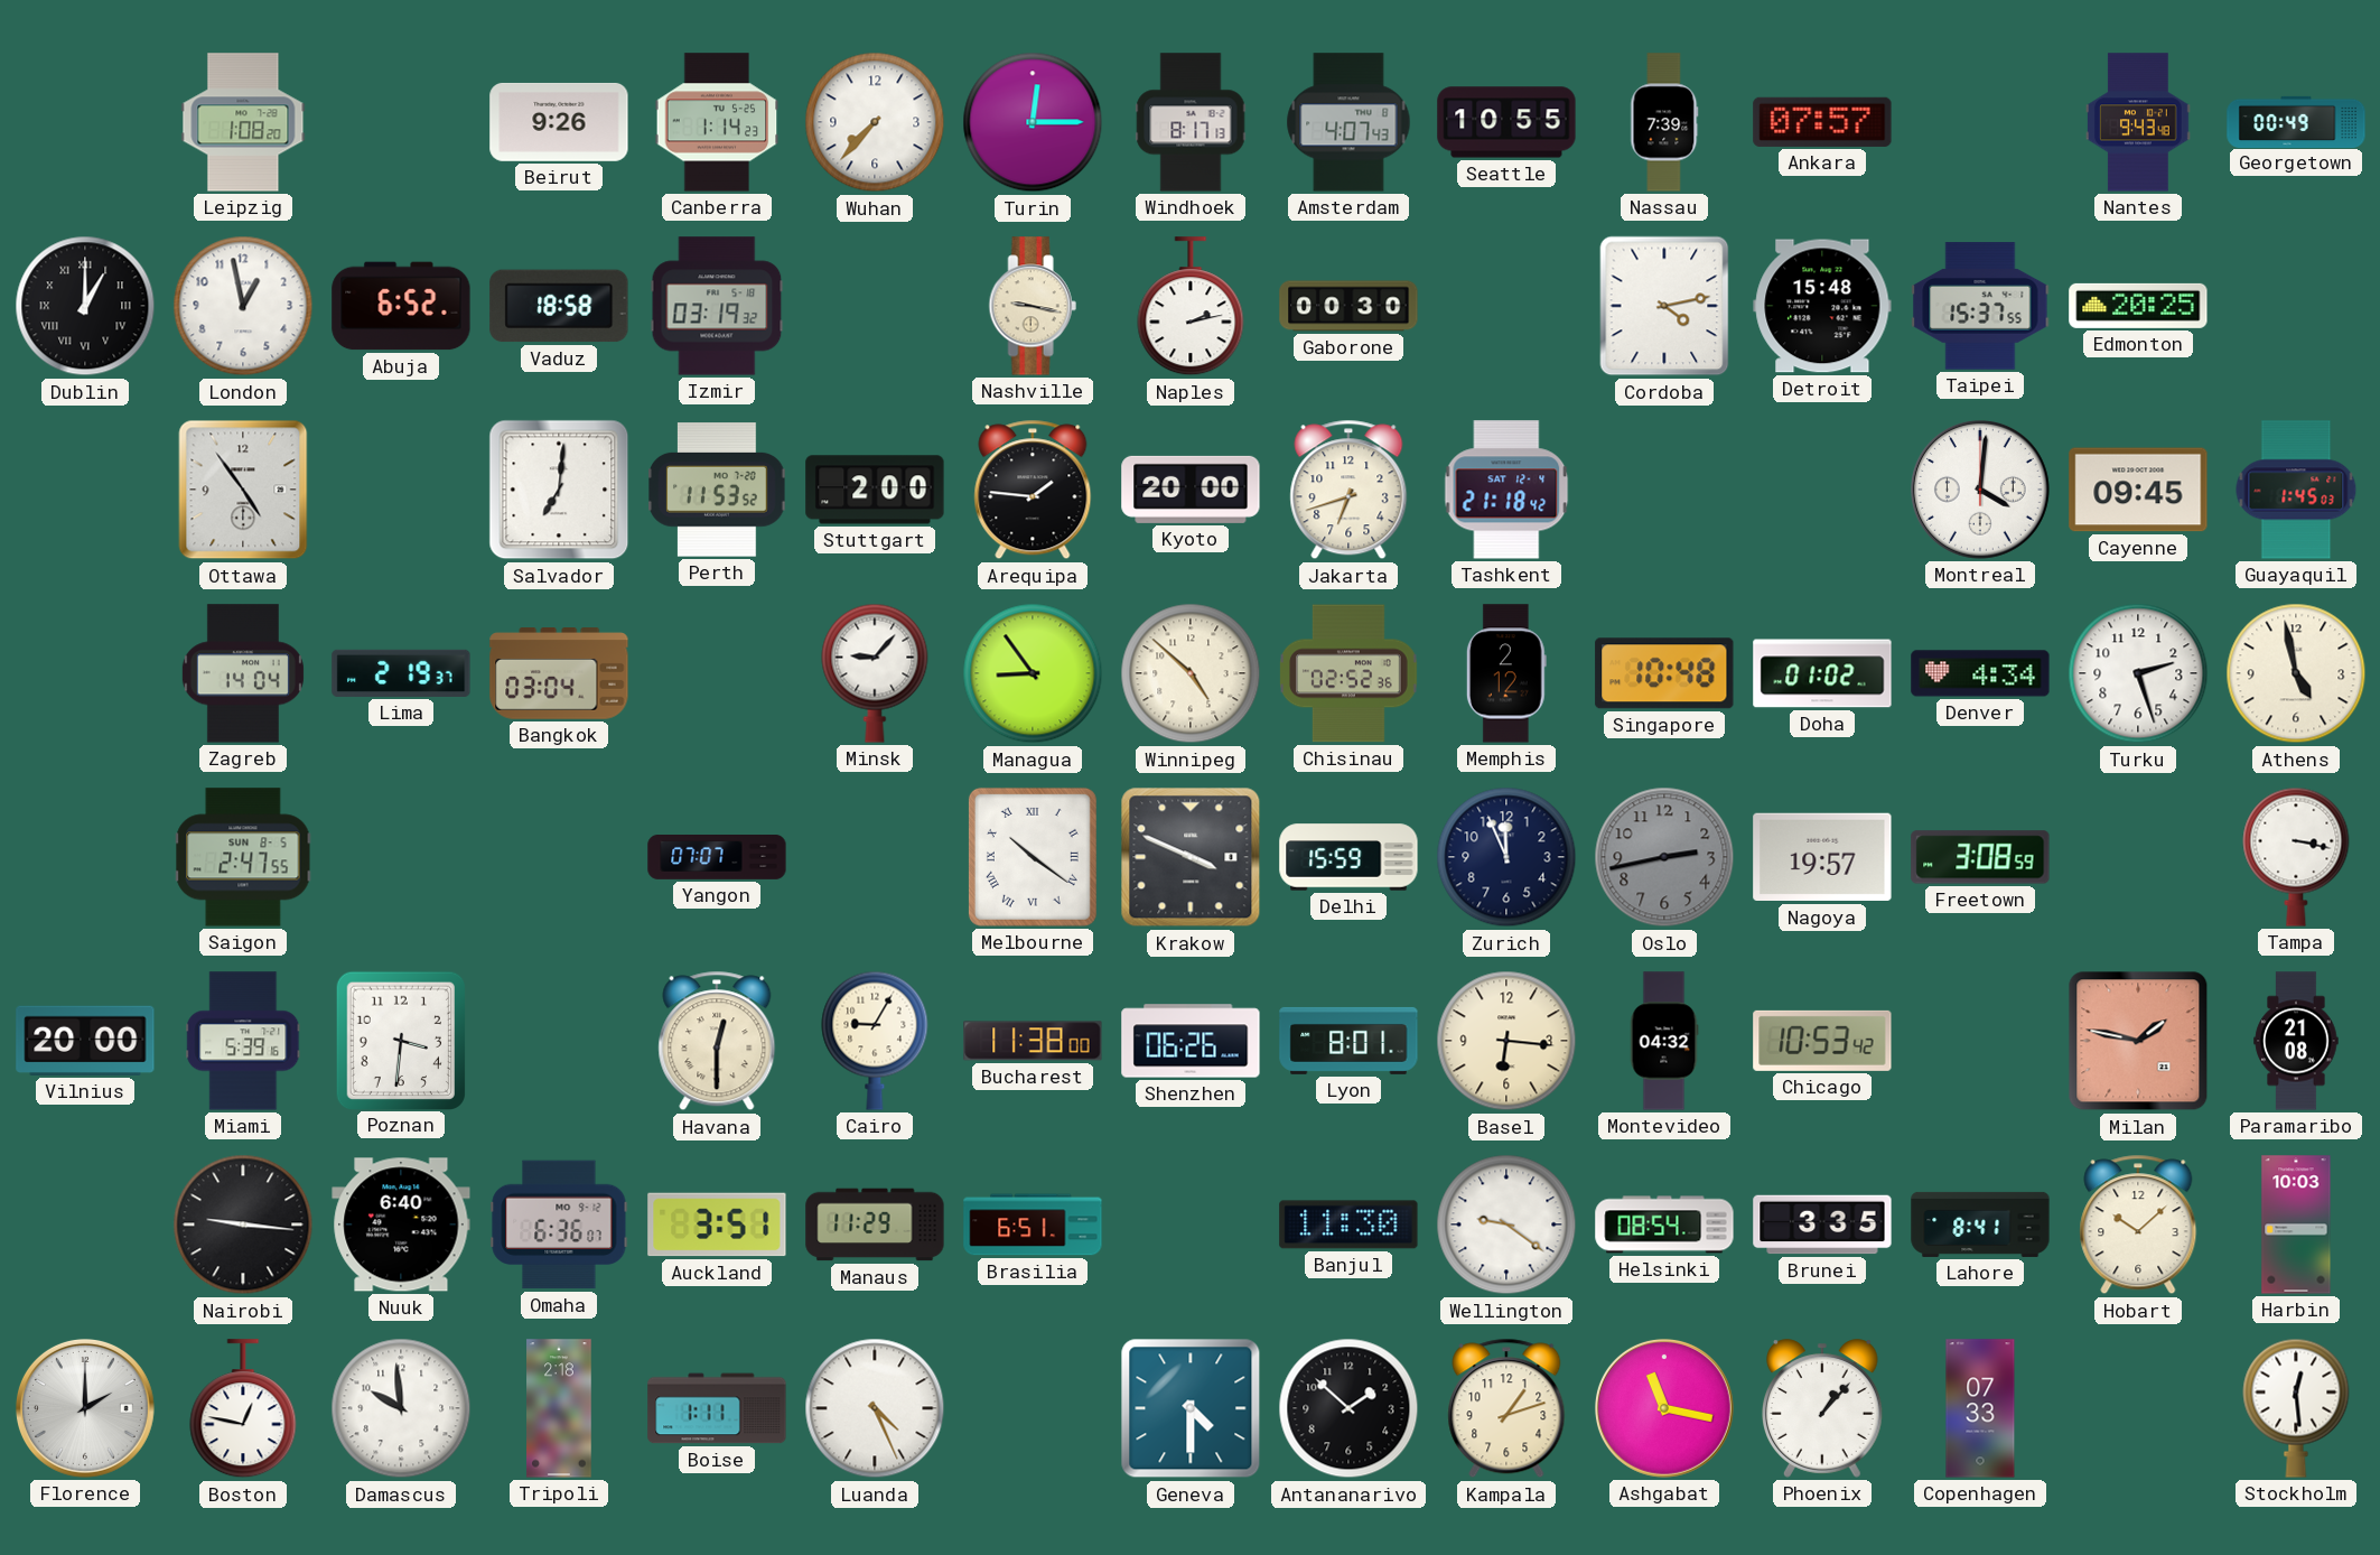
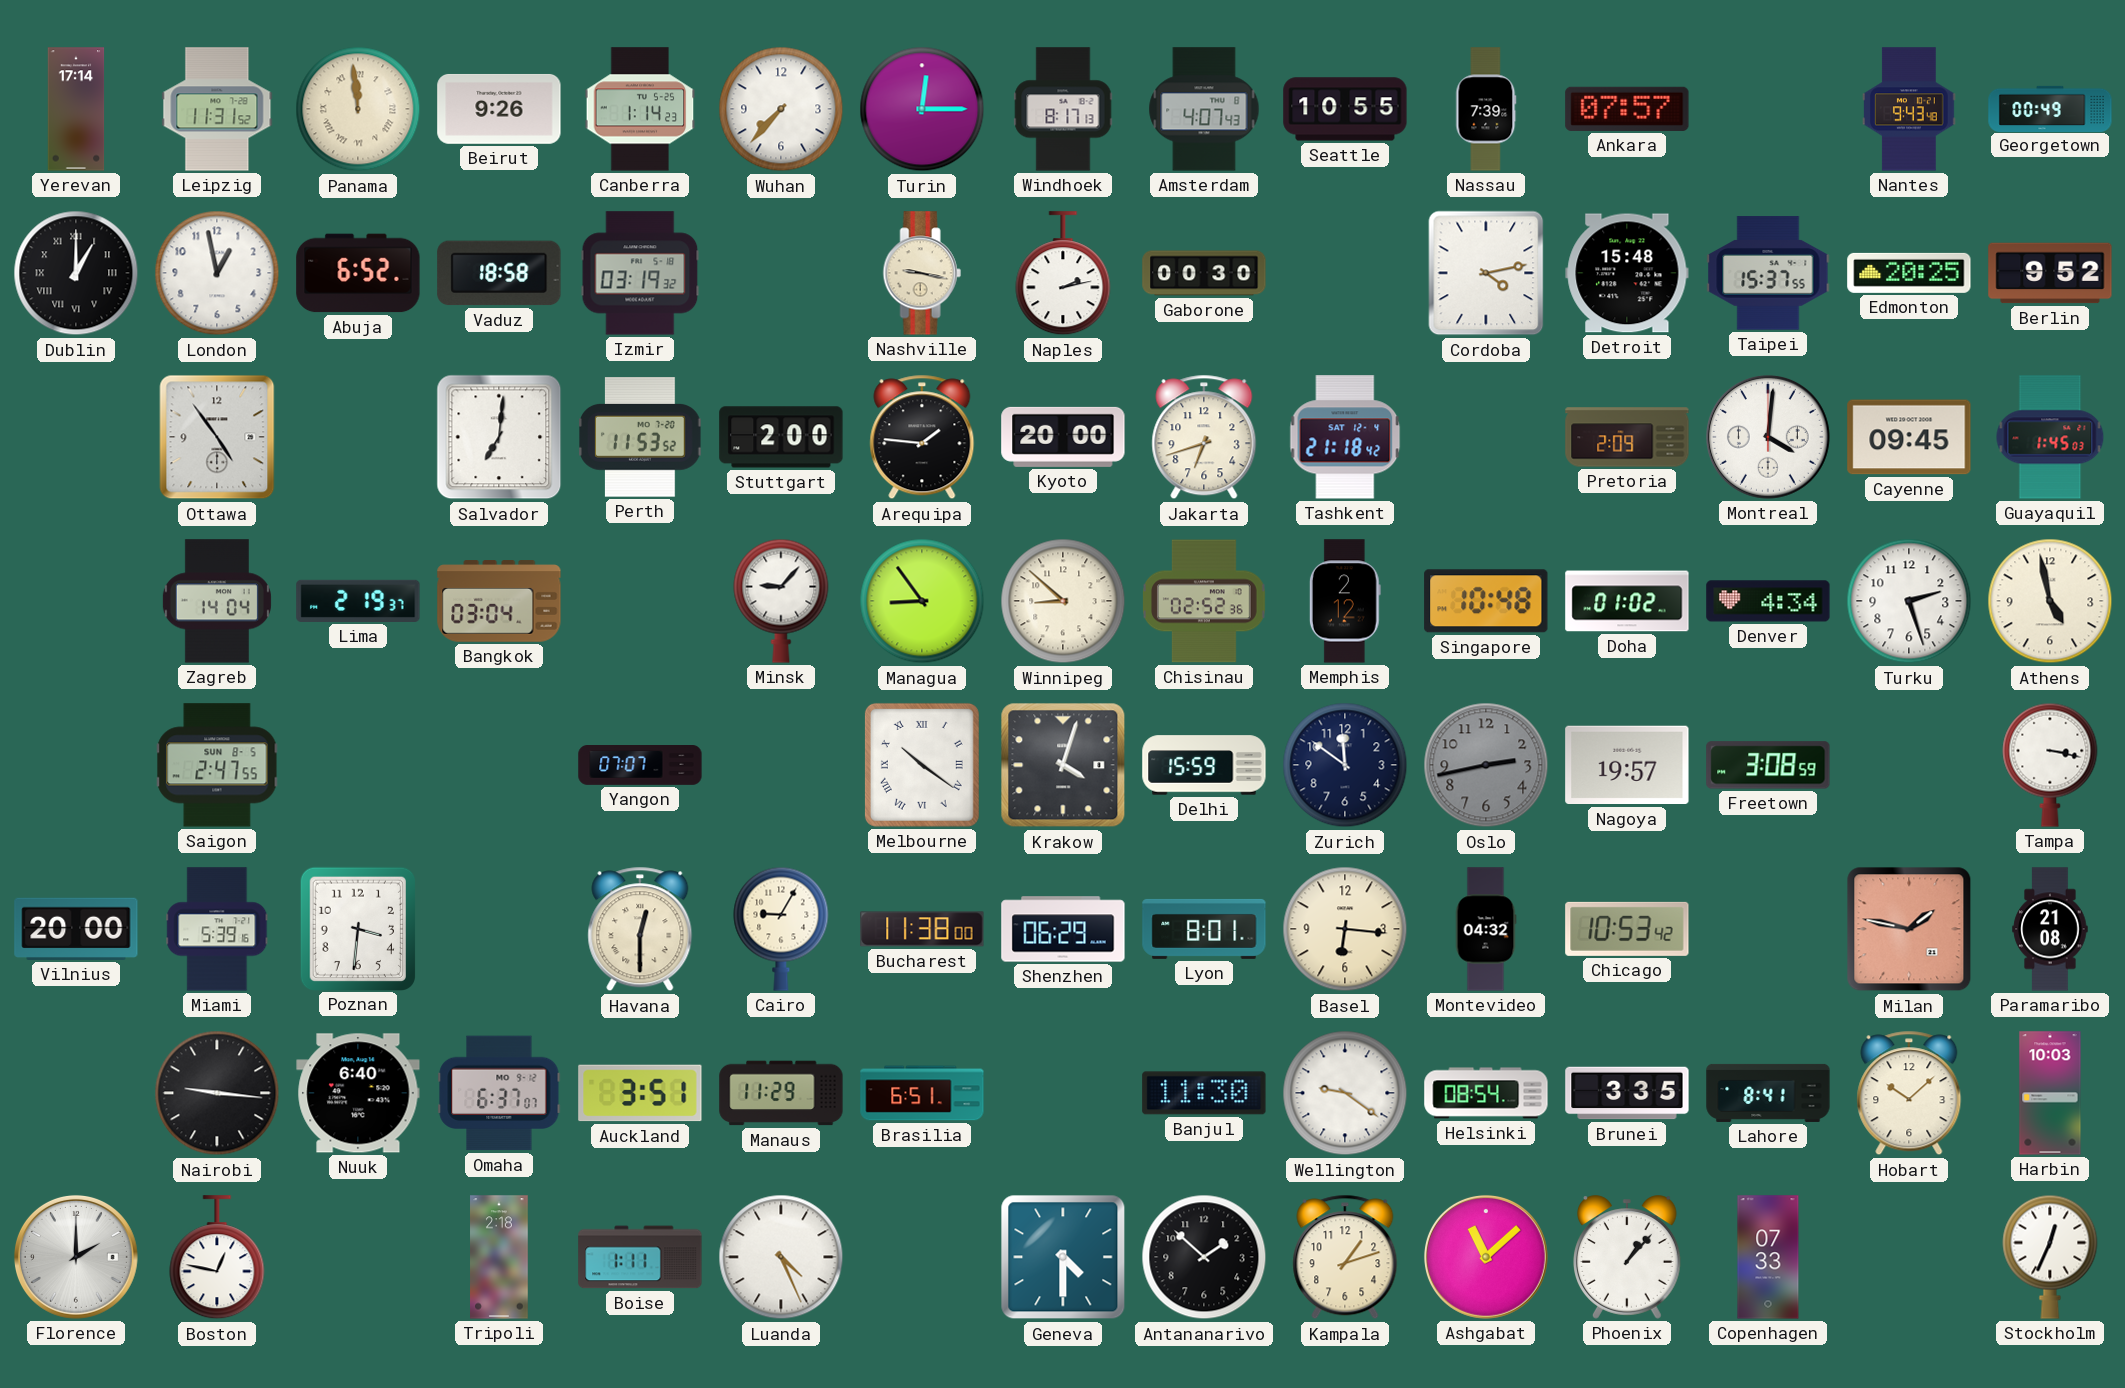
Yerevan: none -> 17:14 (76, 109)
Leipzig: 1:08 -> 11:31 (217, 109)
Panama: none -> 11:59 (358, 109)
Berlin: none -> 9:52 (2050, 273)
Pretoria: none -> 2:09 (1627, 437)
Winnipeg: 4:52 -> 8:52 (1063, 601)
Krakow: 3:49 -> 4:03 (1063, 765)
Zurich: 11:56 -> 11:51 (1345, 765)
Shenzhen: 06:26 -> 06:29 (1063, 929)
Omaha: 6:36 -> 6:37 (499, 1093)
Damascus: 9:59 -> none (401, 1408)
Ashgabat: 11:17 -> 11:08 (1486, 1257)
Stockholm: 12:29 -> 12:34 (2050, 1257)
